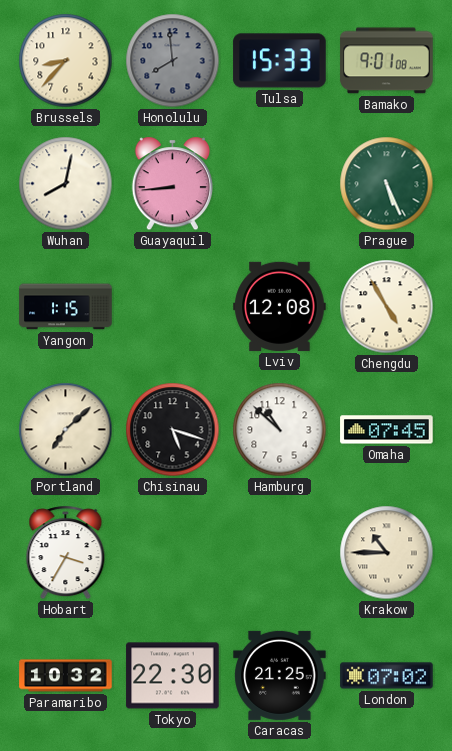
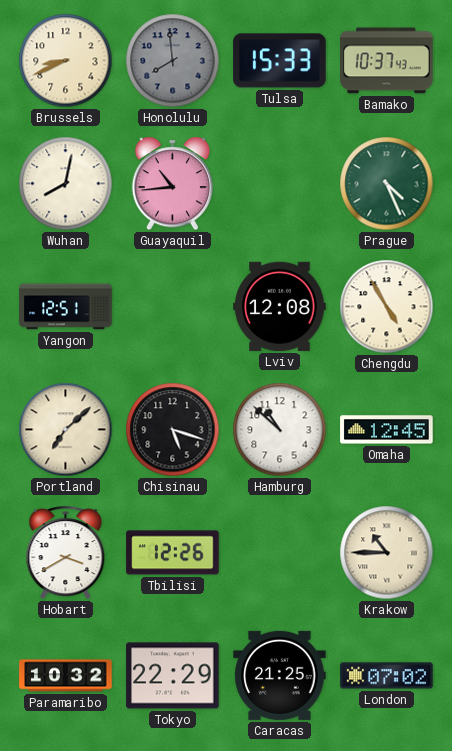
Brussels: 8:37 -> 8:41 (66, 61)
Bamako: 9:01 -> 10:37 (387, 61)
Guayaquil: 8:44 -> 10:44 (172, 184)
Prague: 5:26 -> 4:26 (387, 184)
Yangon: 1:15 -> 12:51 (66, 307)
Omaha: 07:45 -> 12:45 (387, 430)
Hobart: 3:35 -> 3:40 (66, 553)
Tbilisi: none -> 12:26 (173, 553)
Tokyo: 22:30 -> 22:29 (173, 676)
